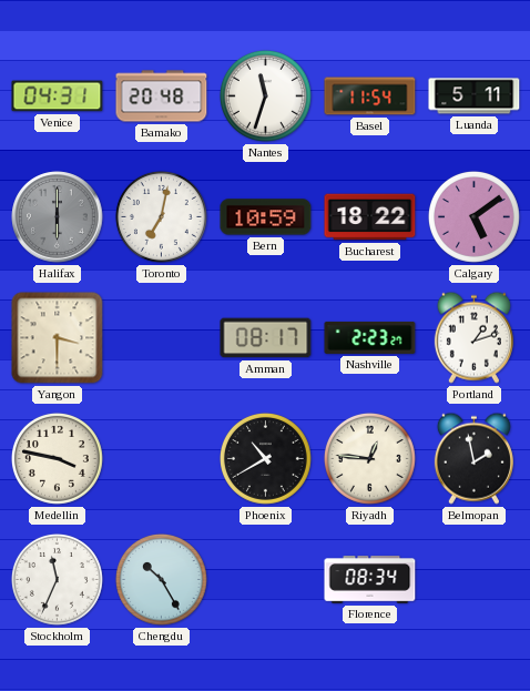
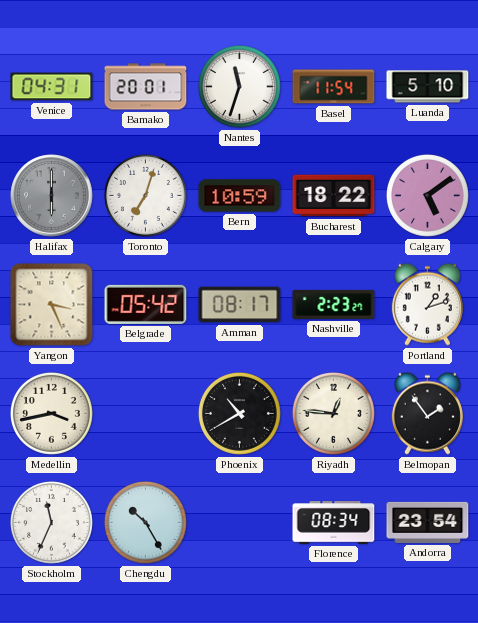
Bamako: 20:48 -> 20:01 (146, 87)
Luanda: 5:11 -> 5:10 (428, 87)
Toronto: 7:02 -> 7:03 (145, 195)
Yangon: 3:30 -> 3:26 (52, 305)
Belgrade: none -> 05:42 (146, 304)
Medellin: 3:47 -> 3:43 (51, 413)
Belmopan: 1:58 -> 1:54 (427, 413)
Andorra: none -> 23:54 (428, 522)
